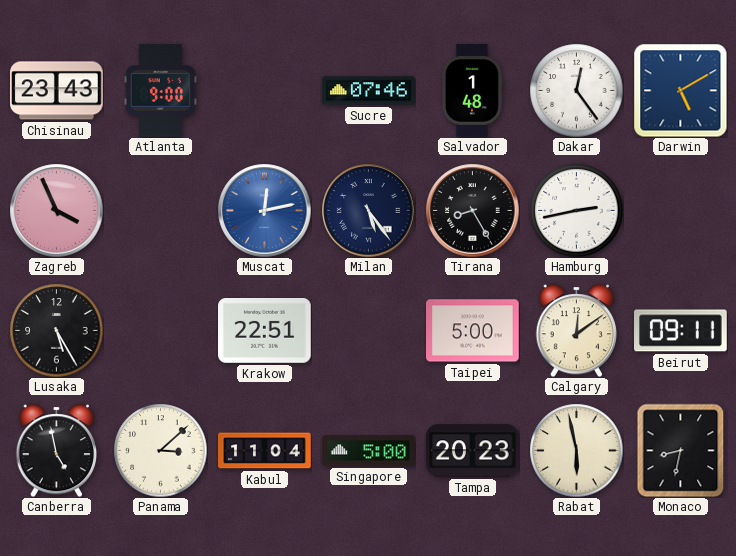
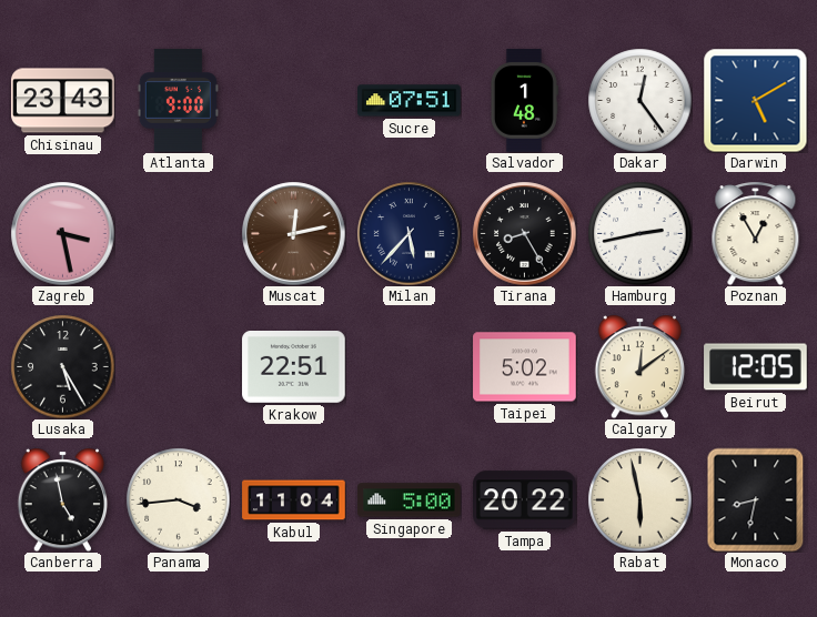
Sucre: 07:46 -> 07:51 (410, 101)
Zagreb: 3:56 -> 3:28 (62, 233)
Muscat dial: blue -> brown (293, 233)
Milan: 5:24 -> 5:37 (408, 233)
Poznan: none -> 12:55 (756, 233)
Taipei: 5:00 -> 5:02 (525, 367)
Beirut: 09:11 -> 12:05 (756, 367)
Panama: 3:08 -> 3:44 (178, 499)
Tampa: 20:23 -> 20:22 (525, 500)
